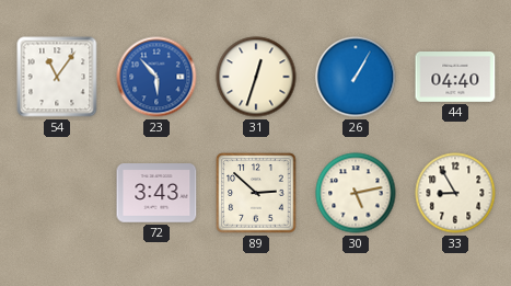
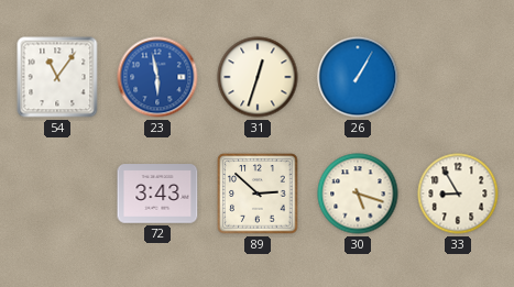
23: 5:53 -> 5:58 (157, 77)
44: 04:40 -> none (455, 78)
30: 5:13 -> 5:18 (358, 194)
